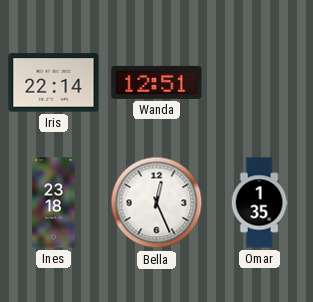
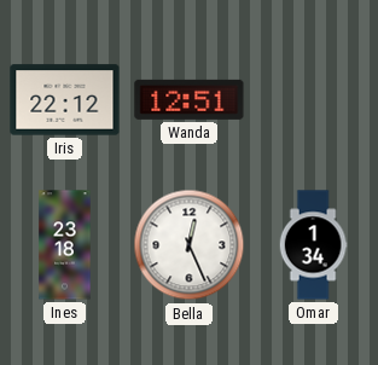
Iris: 22:14 -> 22:12 (65, 100)
Omar: 1:35 -> 1:34 (313, 245)
